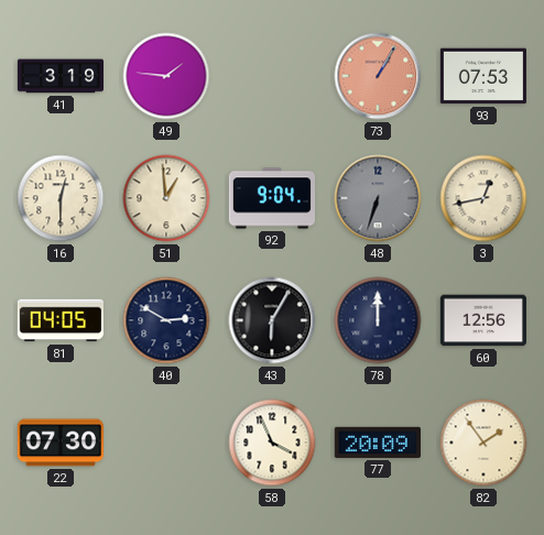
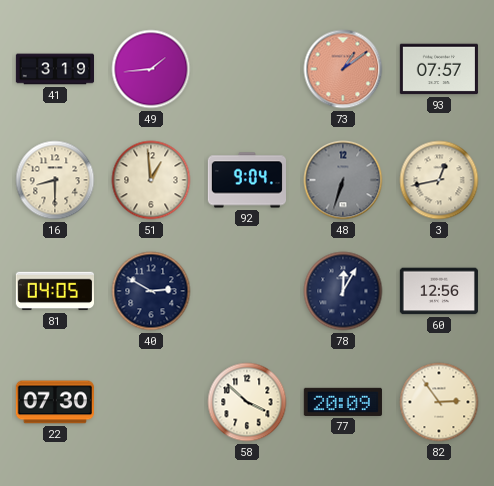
49: 1:46 -> 1:44 (151, 69)
73: 1:05 -> 1:09 (343, 69)
93: 07:53 -> 07:57 (438, 69)
16: 12:30 -> 8:30 (55, 180)
43: 6:05 -> none (272, 320)
78: 12:00 -> 12:05 (343, 291)
58: 3:56 -> 3:52 (247, 402)
82: 1:54 -> 2:54 (439, 402)
